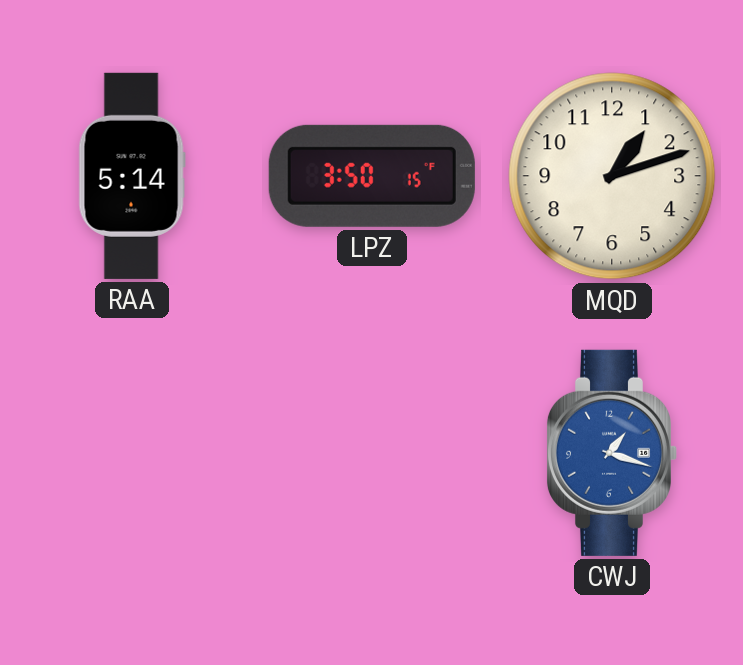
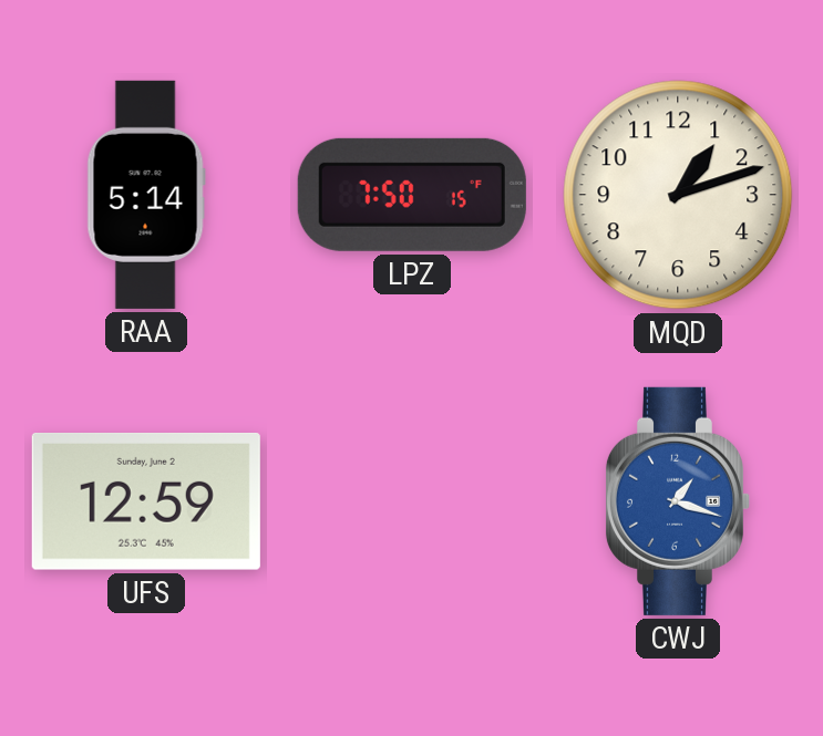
LPZ: 3:50 -> 7:50 (412, 195)
UFS: none -> 12:59 (146, 502)
